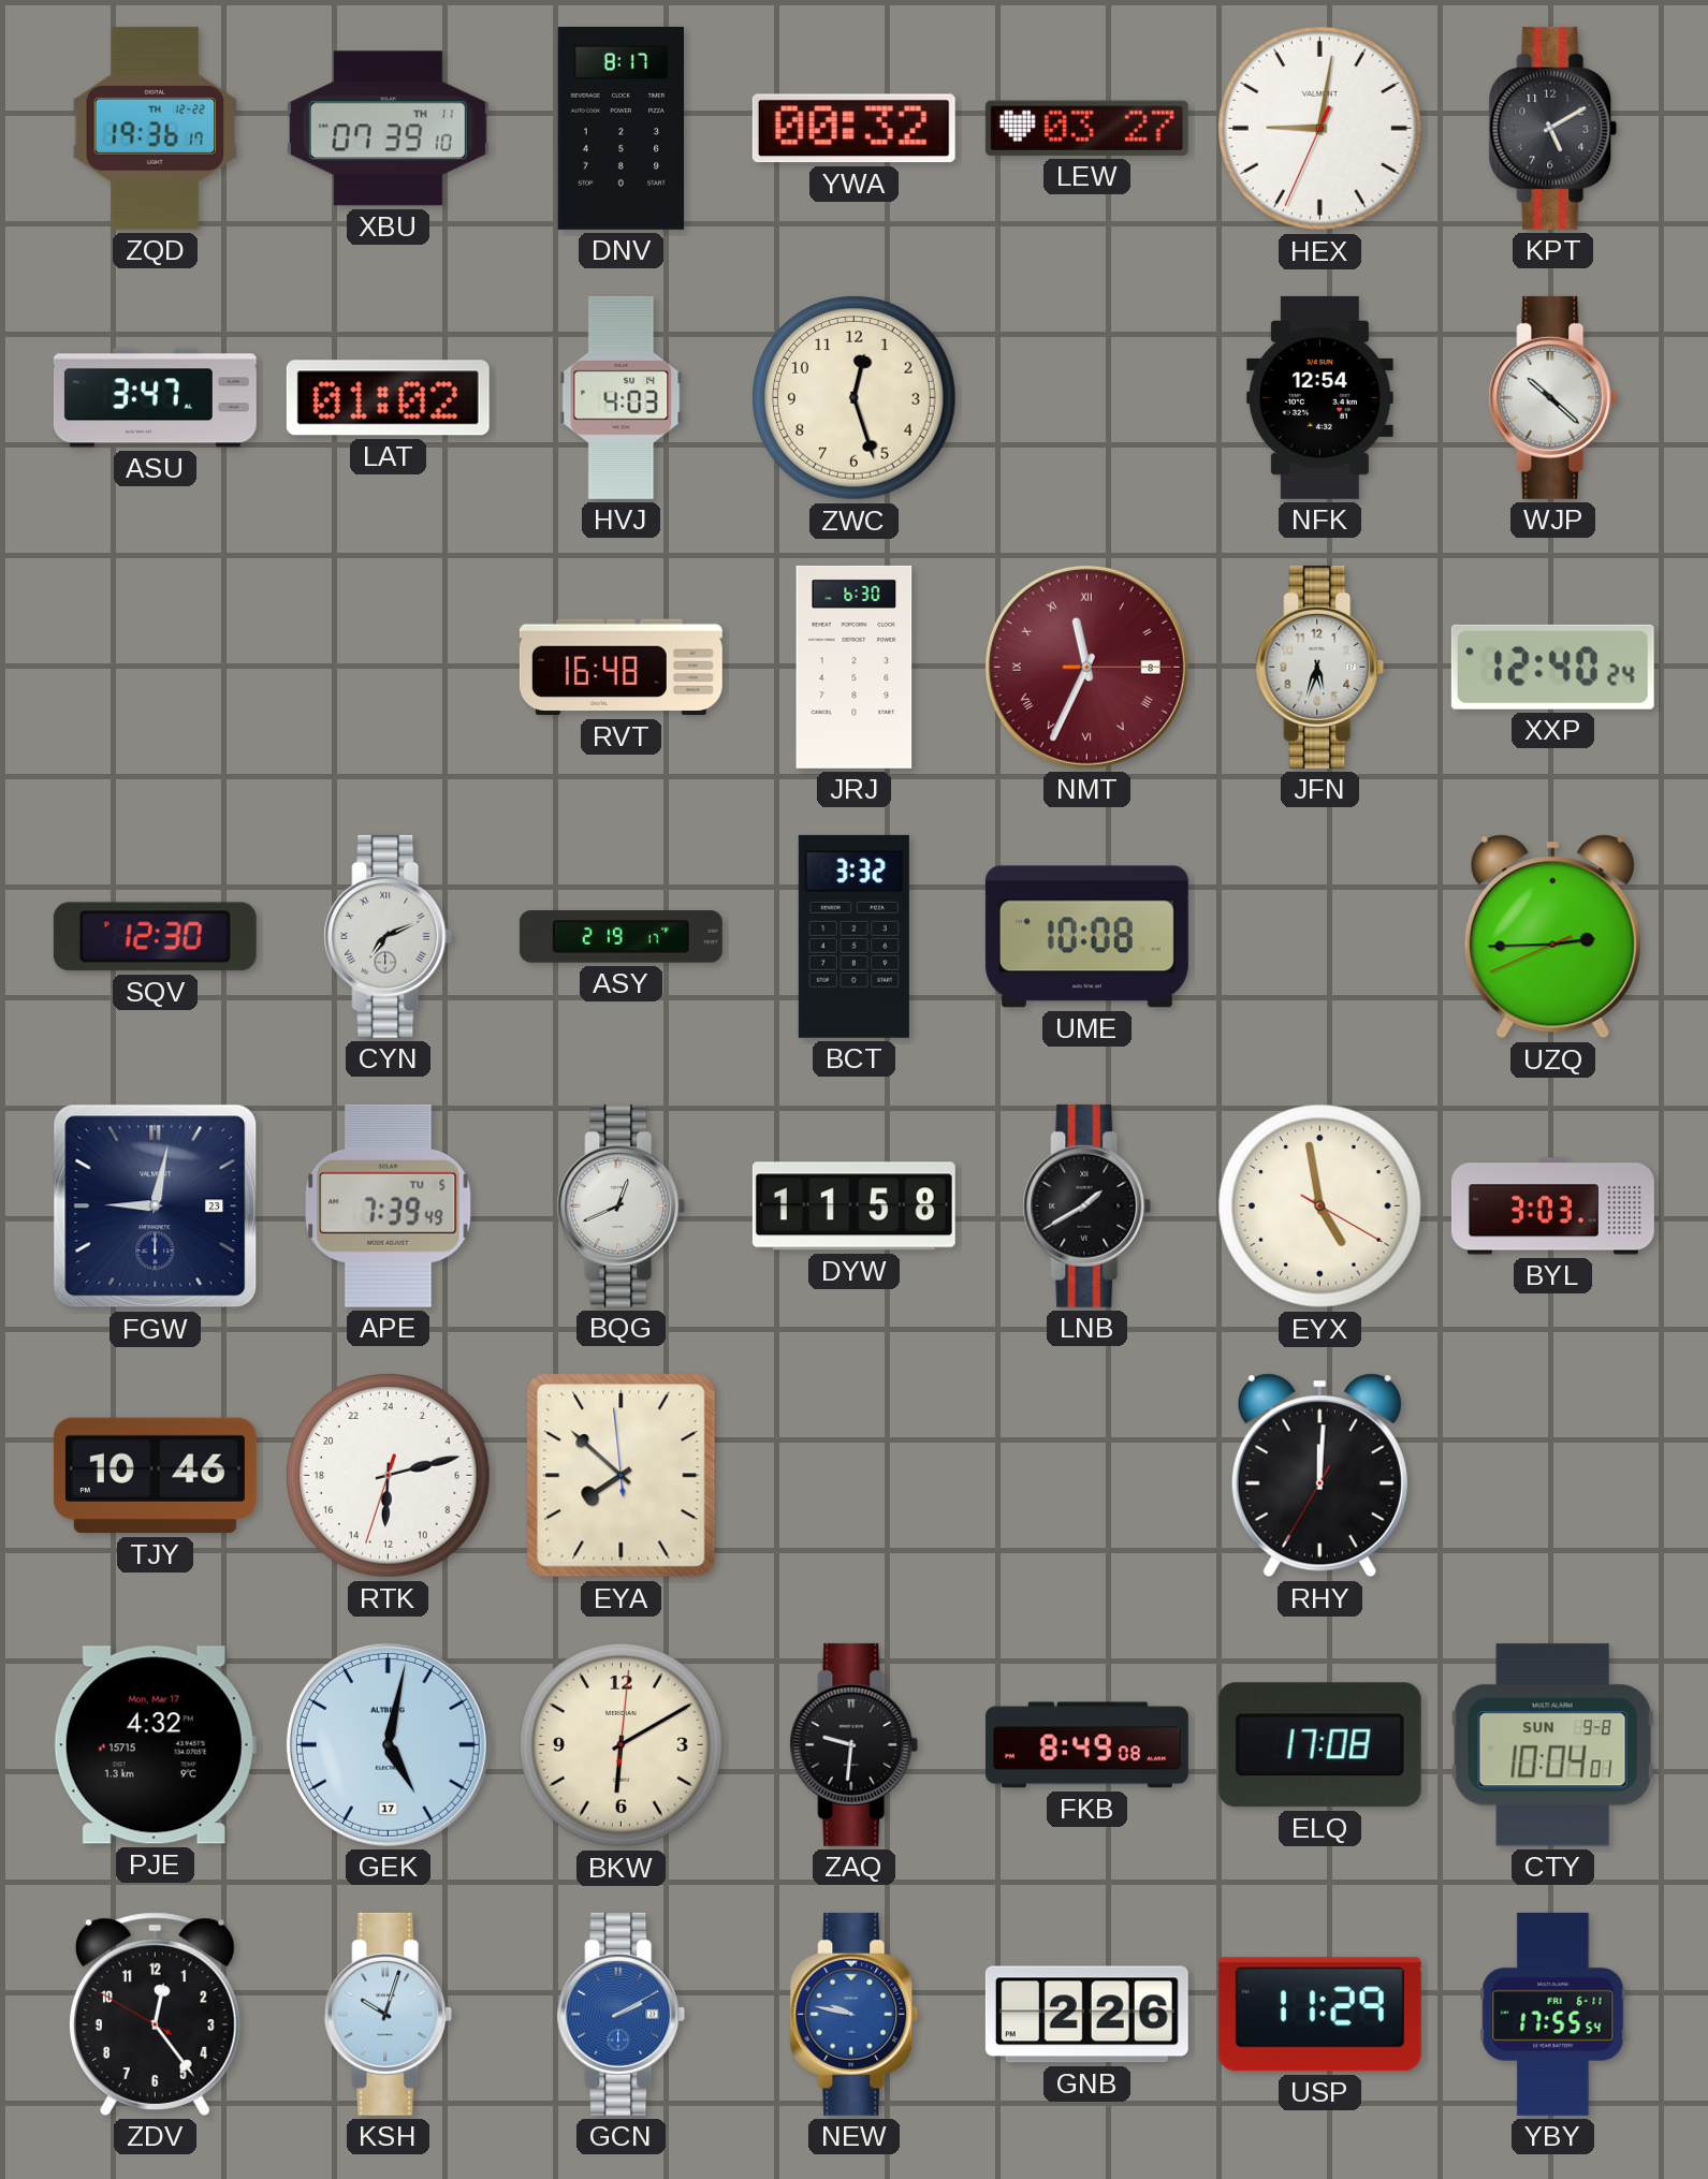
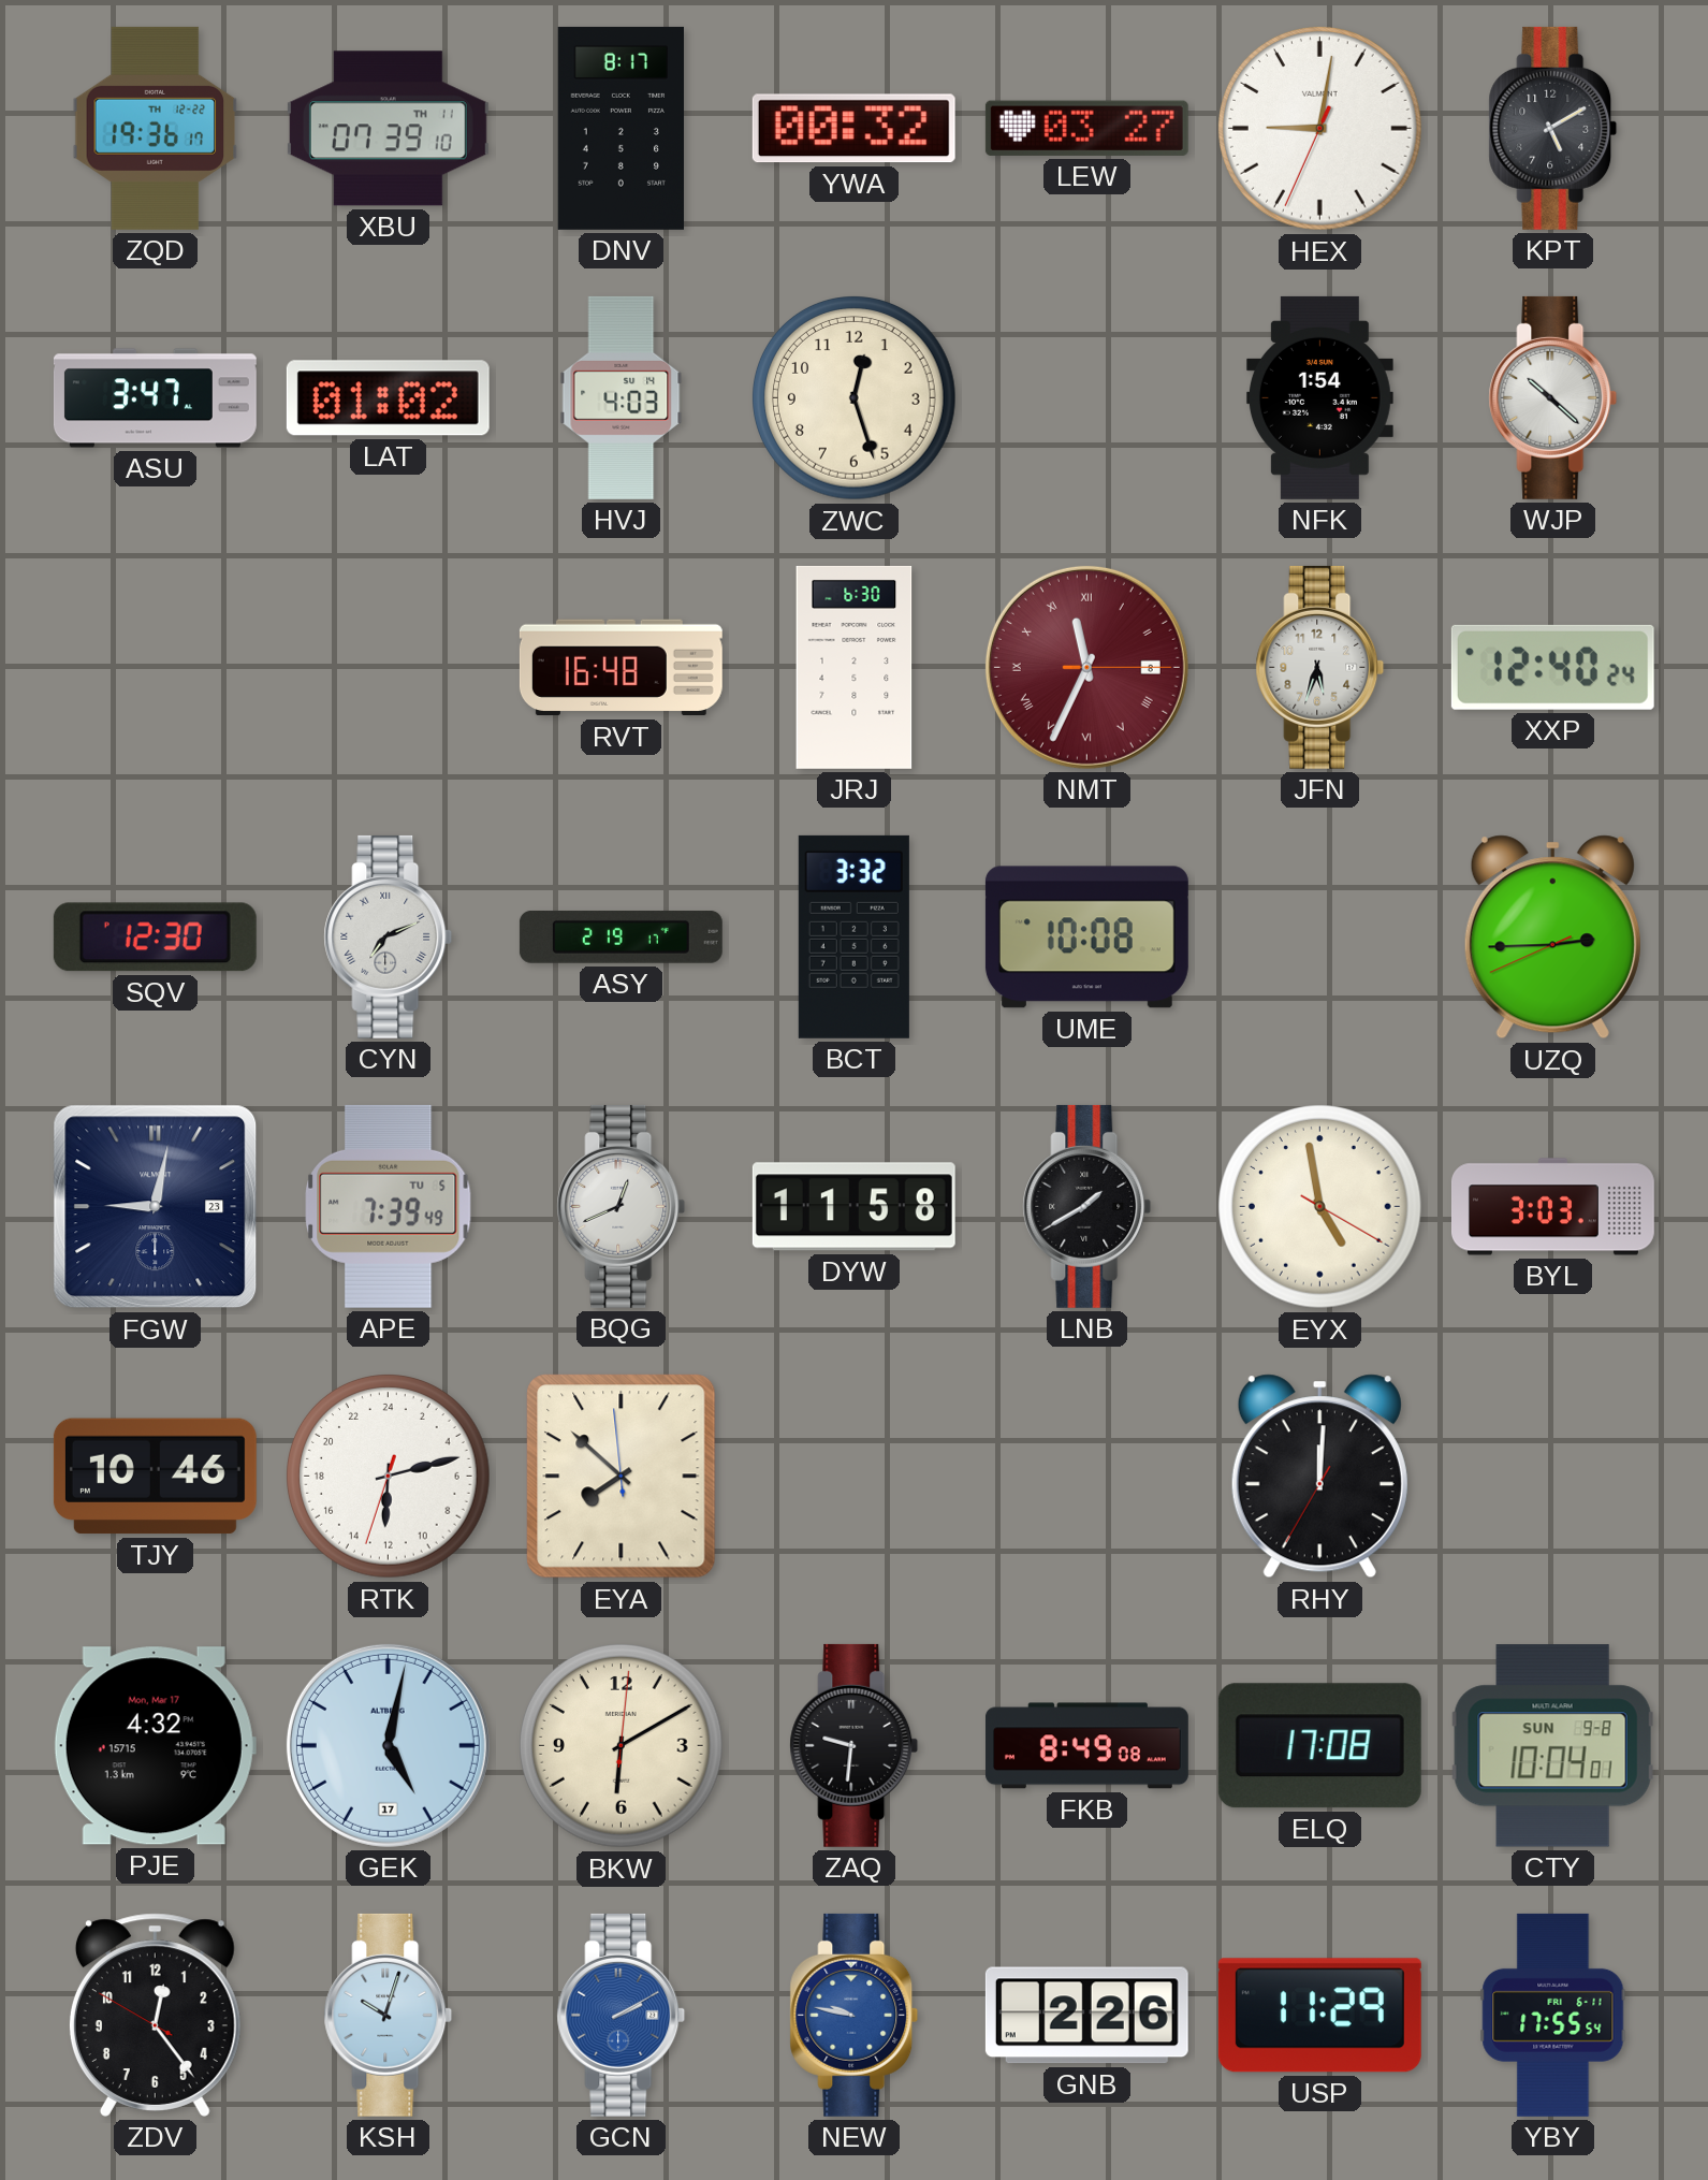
NFK: 12:54 -> 1:54 (1319, 397)
